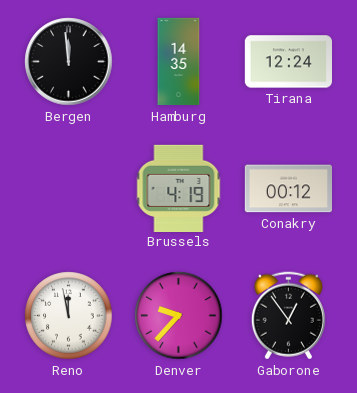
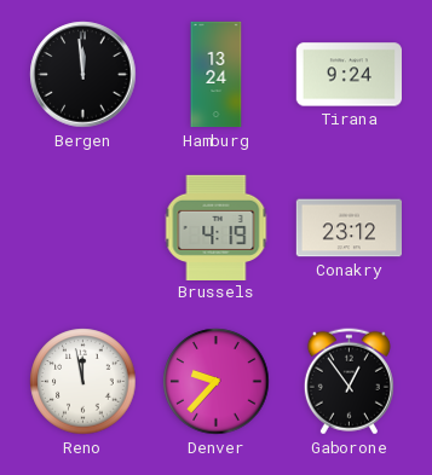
Hamburg: 14:35 -> 13:24 (217, 75)
Tirana: 12:24 -> 9:24 (349, 75)
Conakry: 00:12 -> 23:12 (349, 228)
